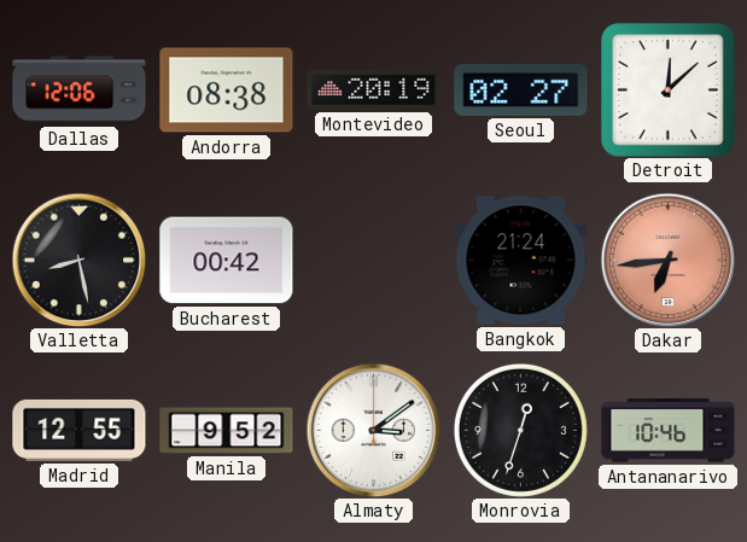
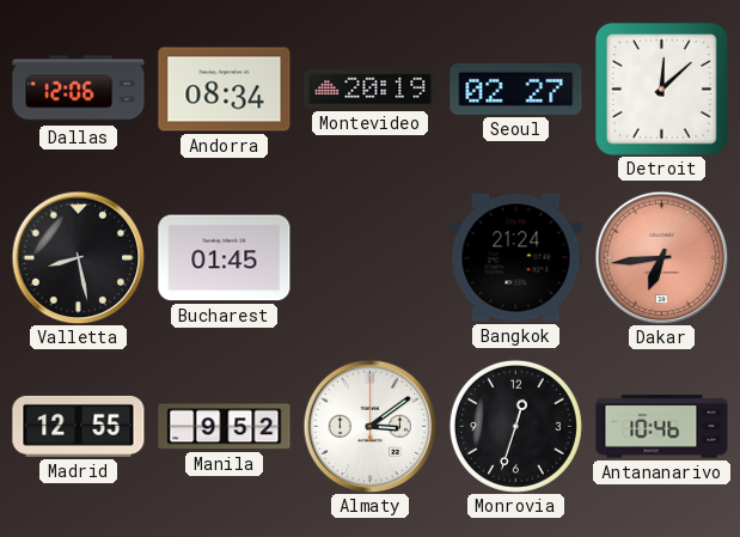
Andorra: 08:38 -> 08:34 (225, 90)
Bucharest: 00:42 -> 01:45 (225, 258)
